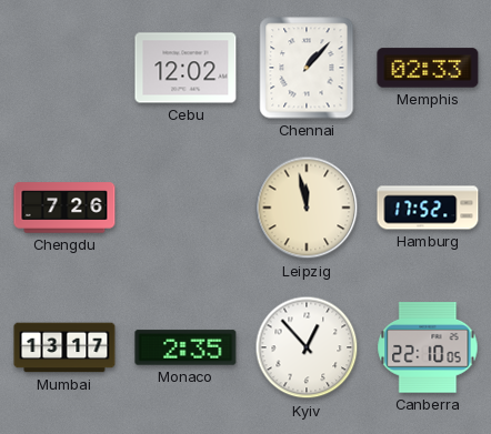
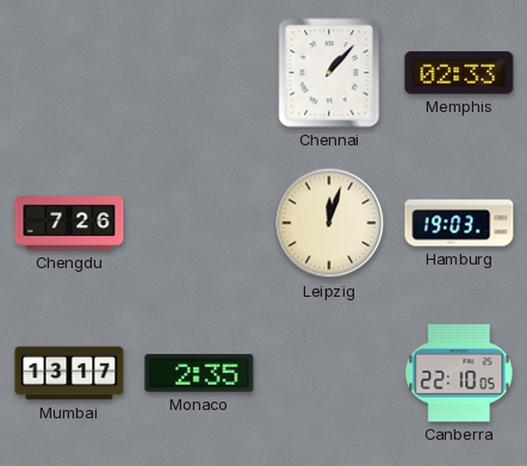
Cebu: 12:02 -> none (186, 68)
Leipzig: 11:58 -> 12:03 (329, 223)
Hamburg: 17:52 -> 19:03 (459, 223)
Kyiv: 12:53 -> none (307, 347)
